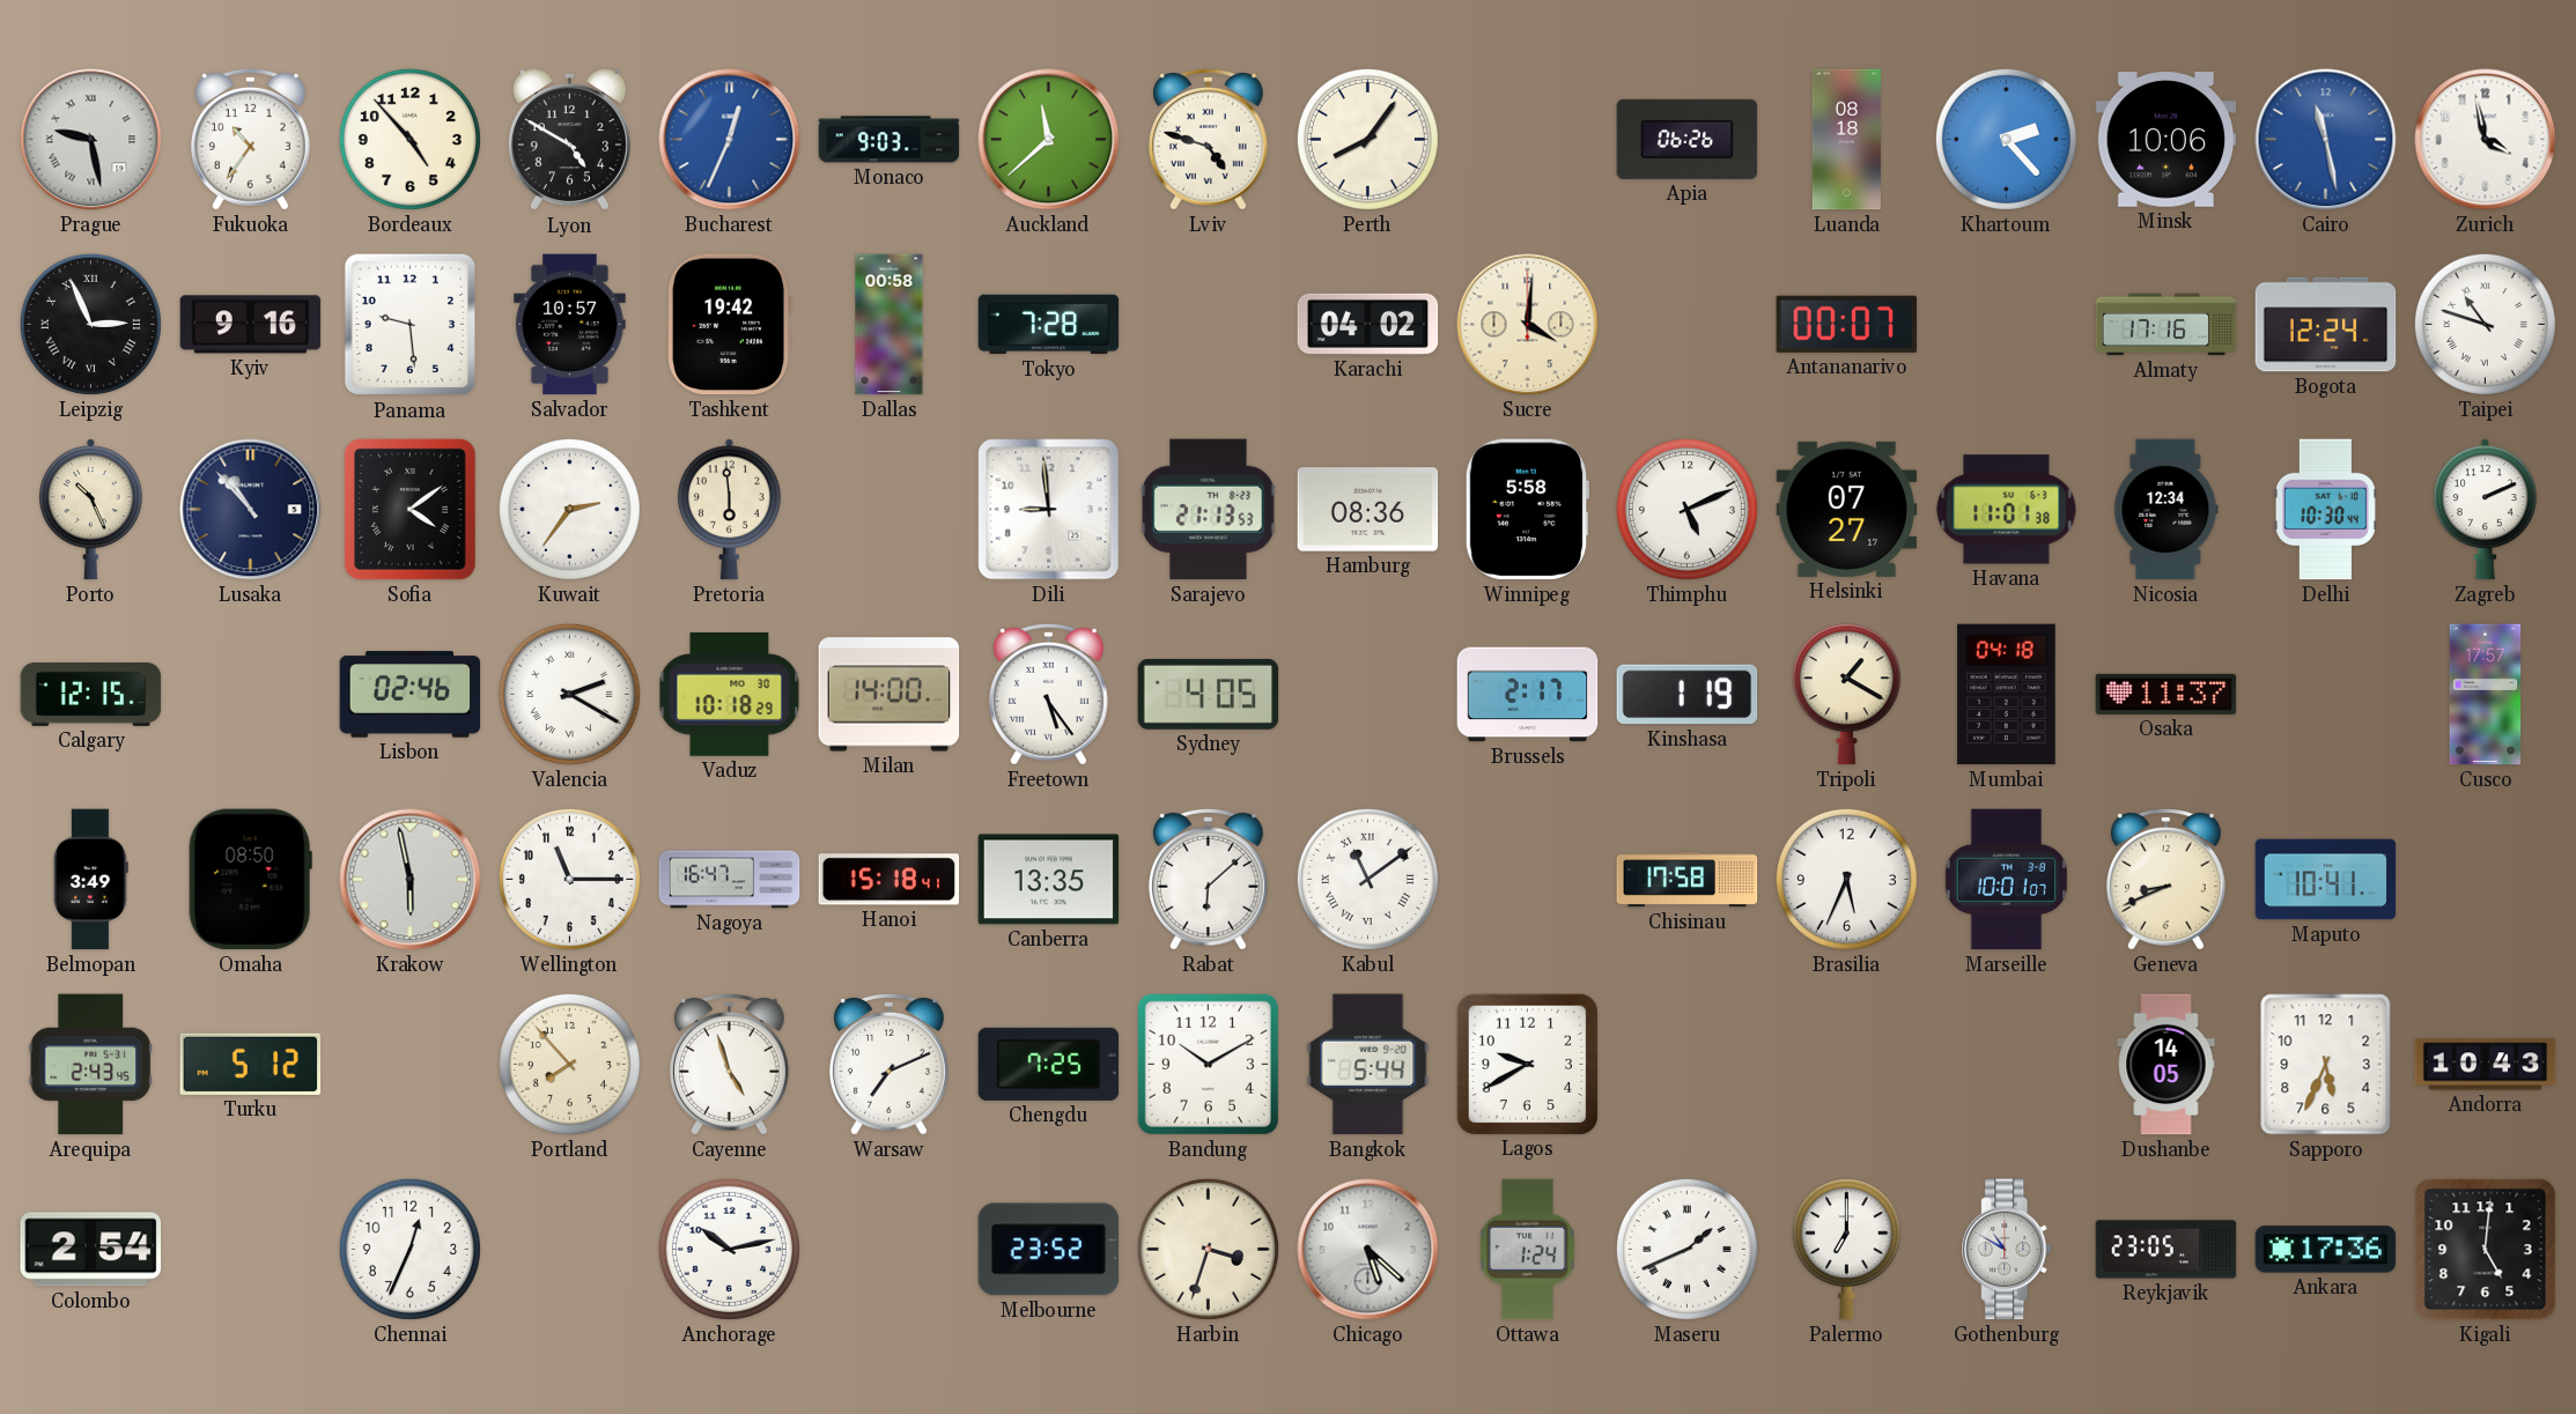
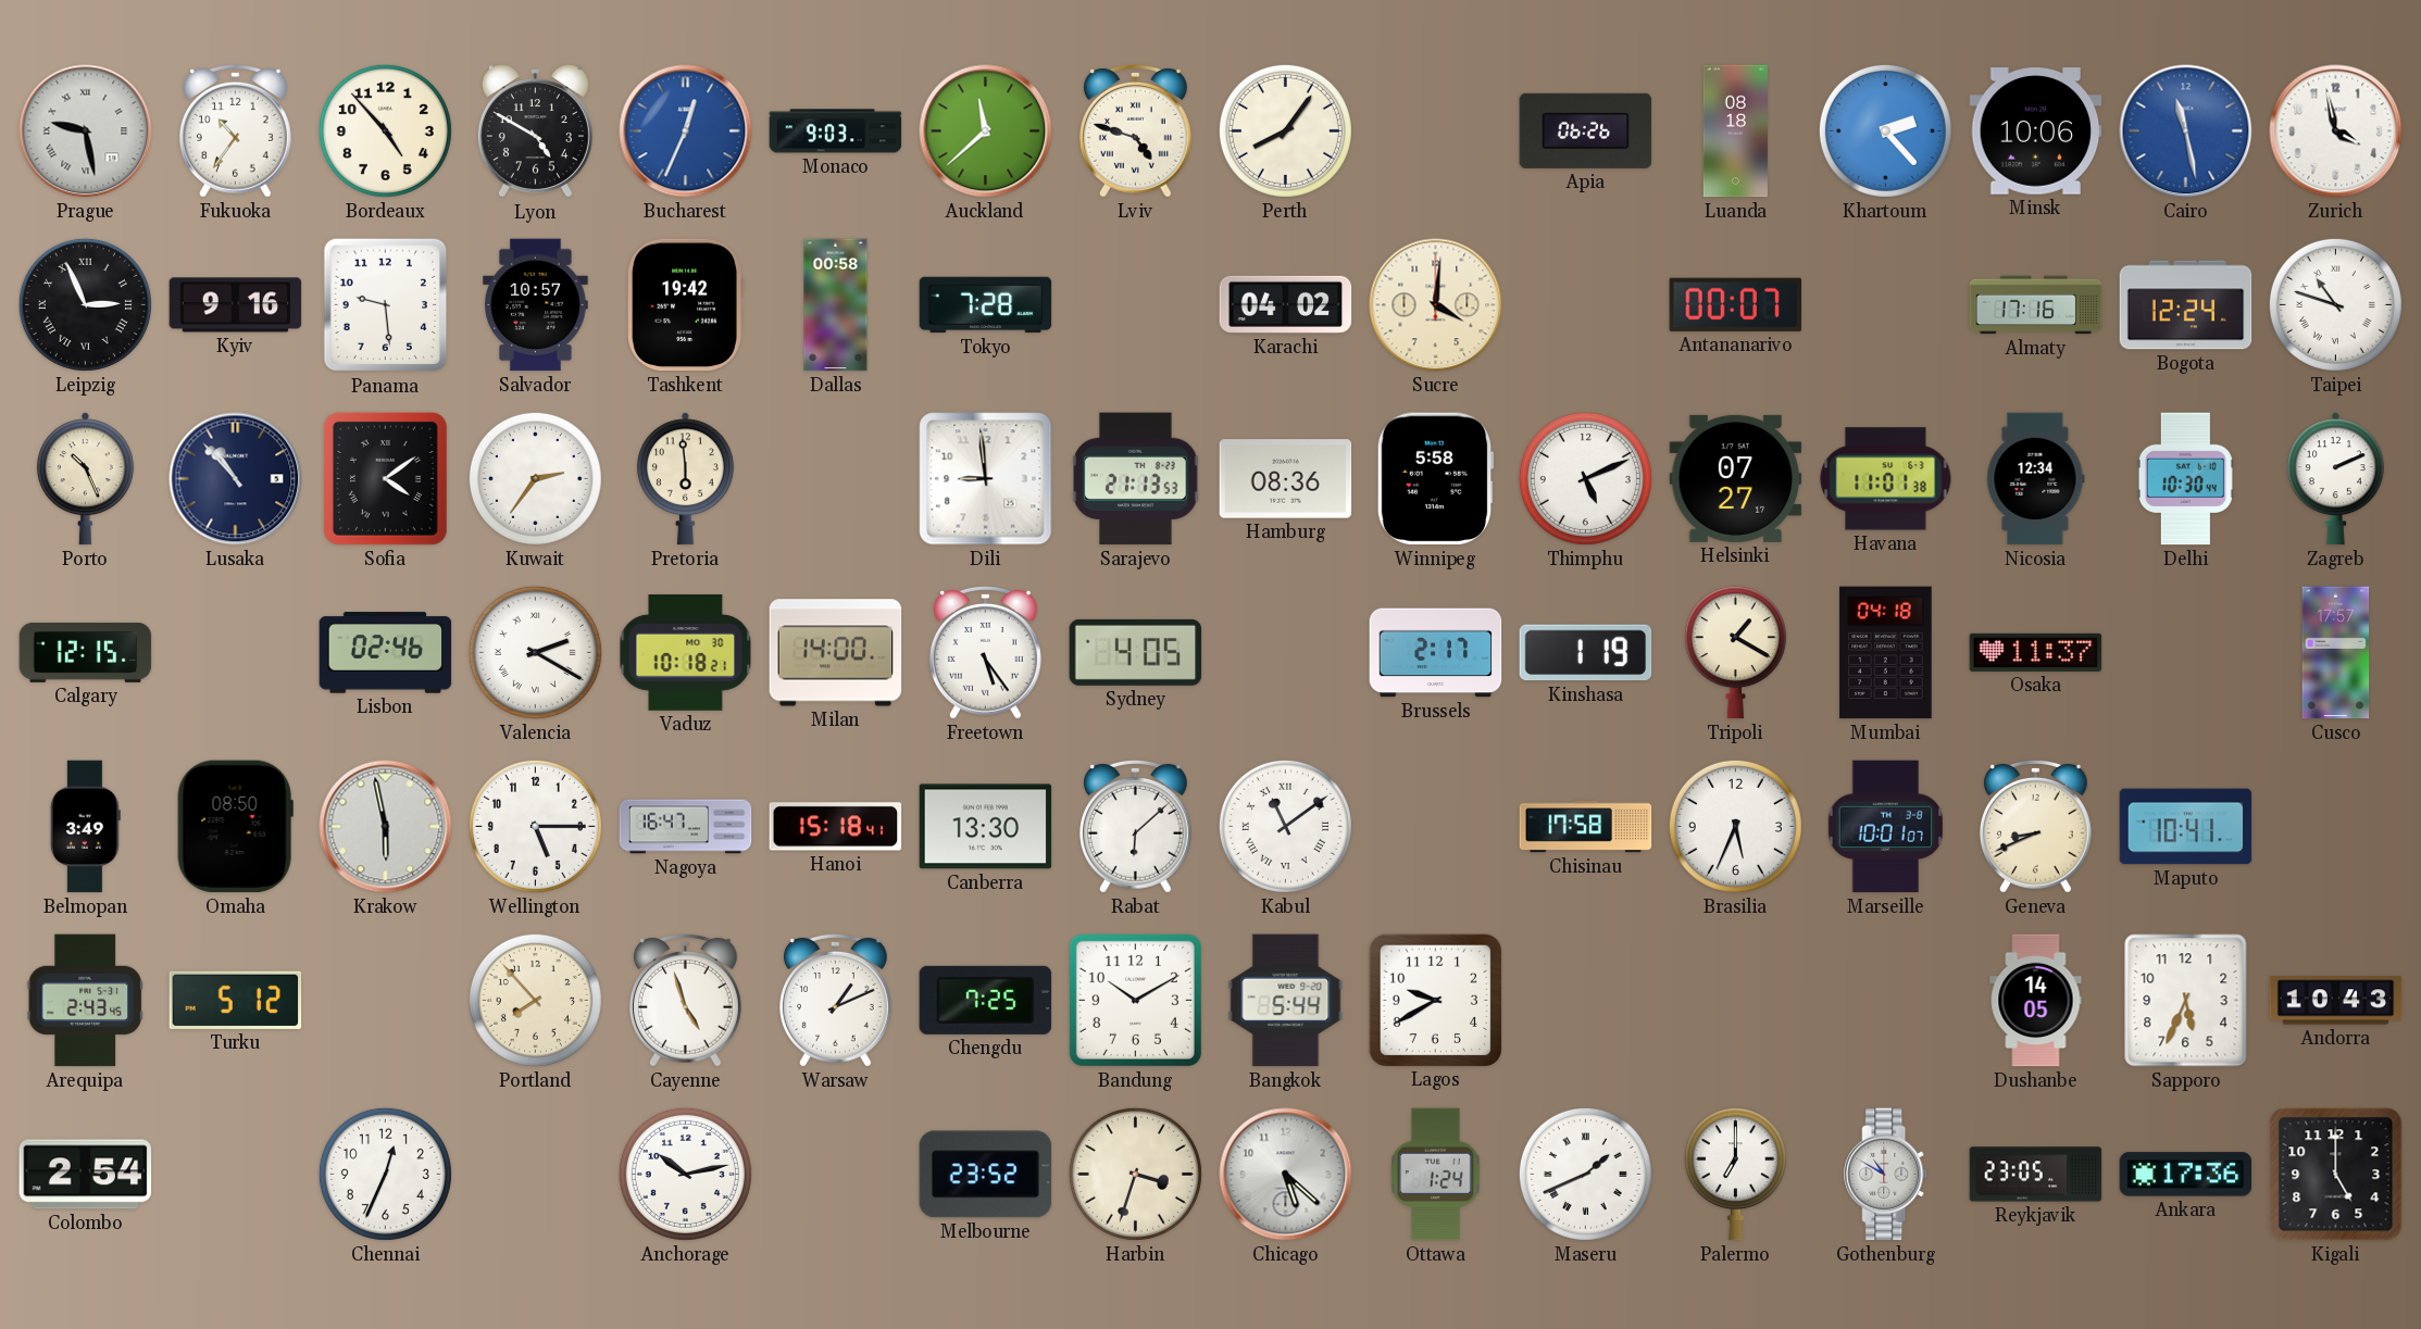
Vaduz: 10:18:29 -> 10:18:21 (686, 653)
Wellington: 11:15 -> 5:15 (535, 826)
Canberra: 13:35 -> 13:30 (986, 827)
Warsaw: 7:11 -> 1:11 (835, 1000)
Kigali: 5:01 -> 5:00 (2336, 1175)
